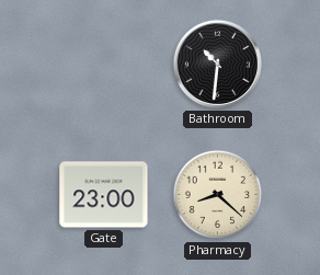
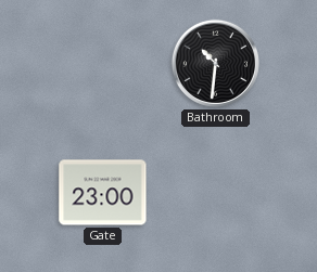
Pharmacy: 8:22 -> none (218, 195)
